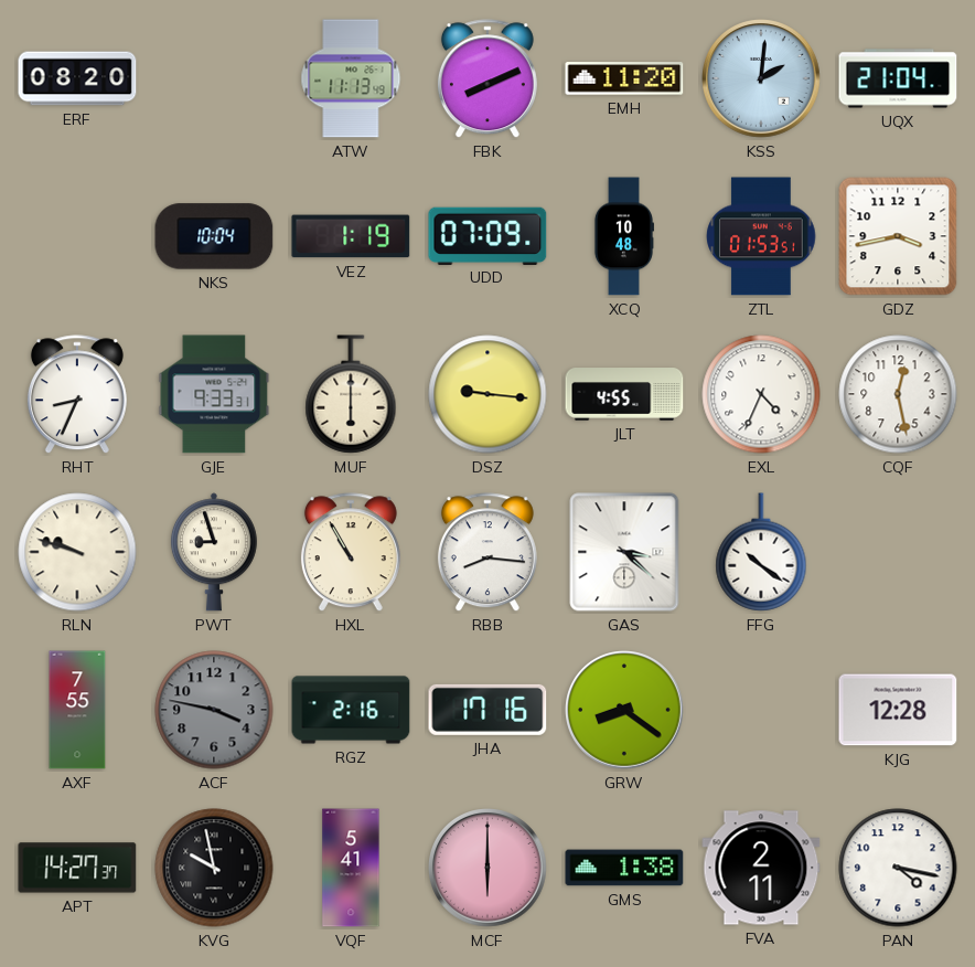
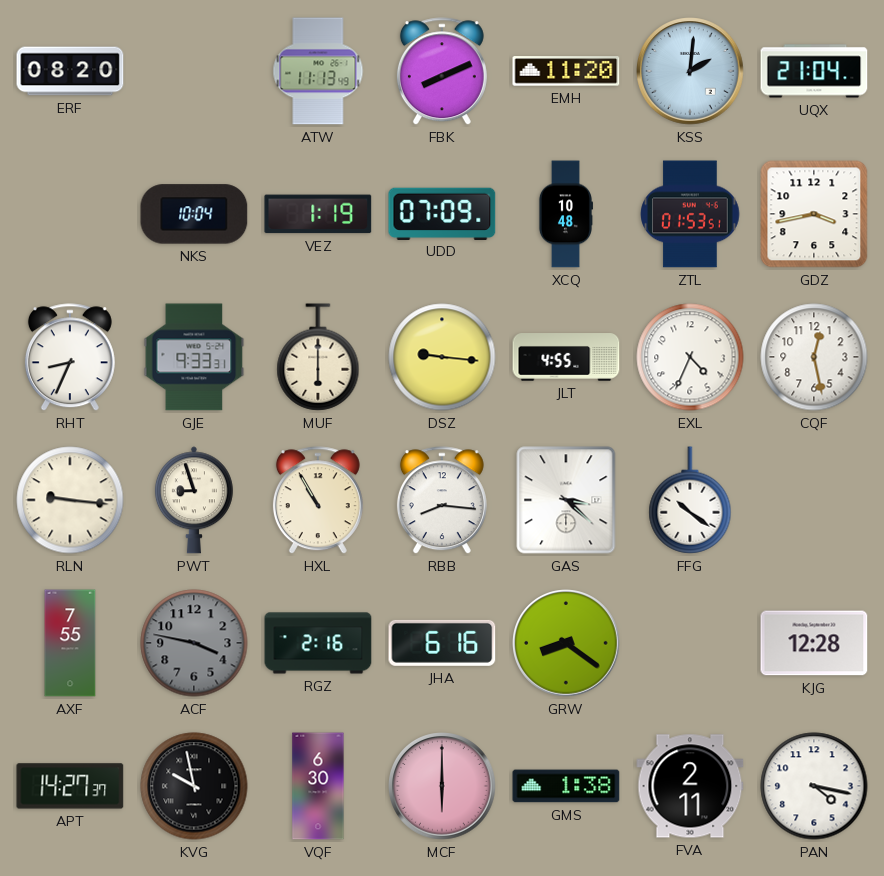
RLN: 9:48 -> 9:16 (70, 500)
JHA: 17:16 -> 6:16 (442, 643)
VQF: 5:41 -> 6:30 (318, 786)
